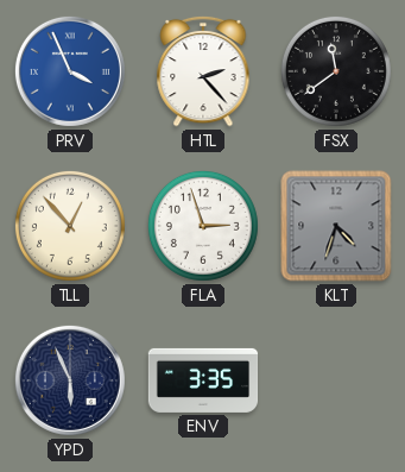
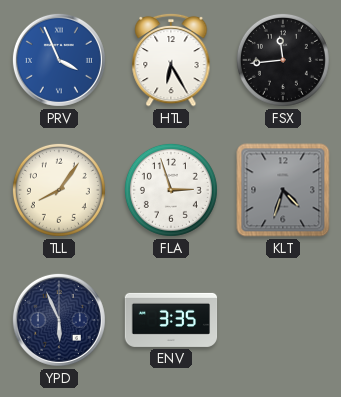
HTL: 2:23 -> 6:25 (171, 60)
FSX: 11:39 -> 11:44 (283, 60)
TLL: 12:53 -> 8:06 (59, 190)
